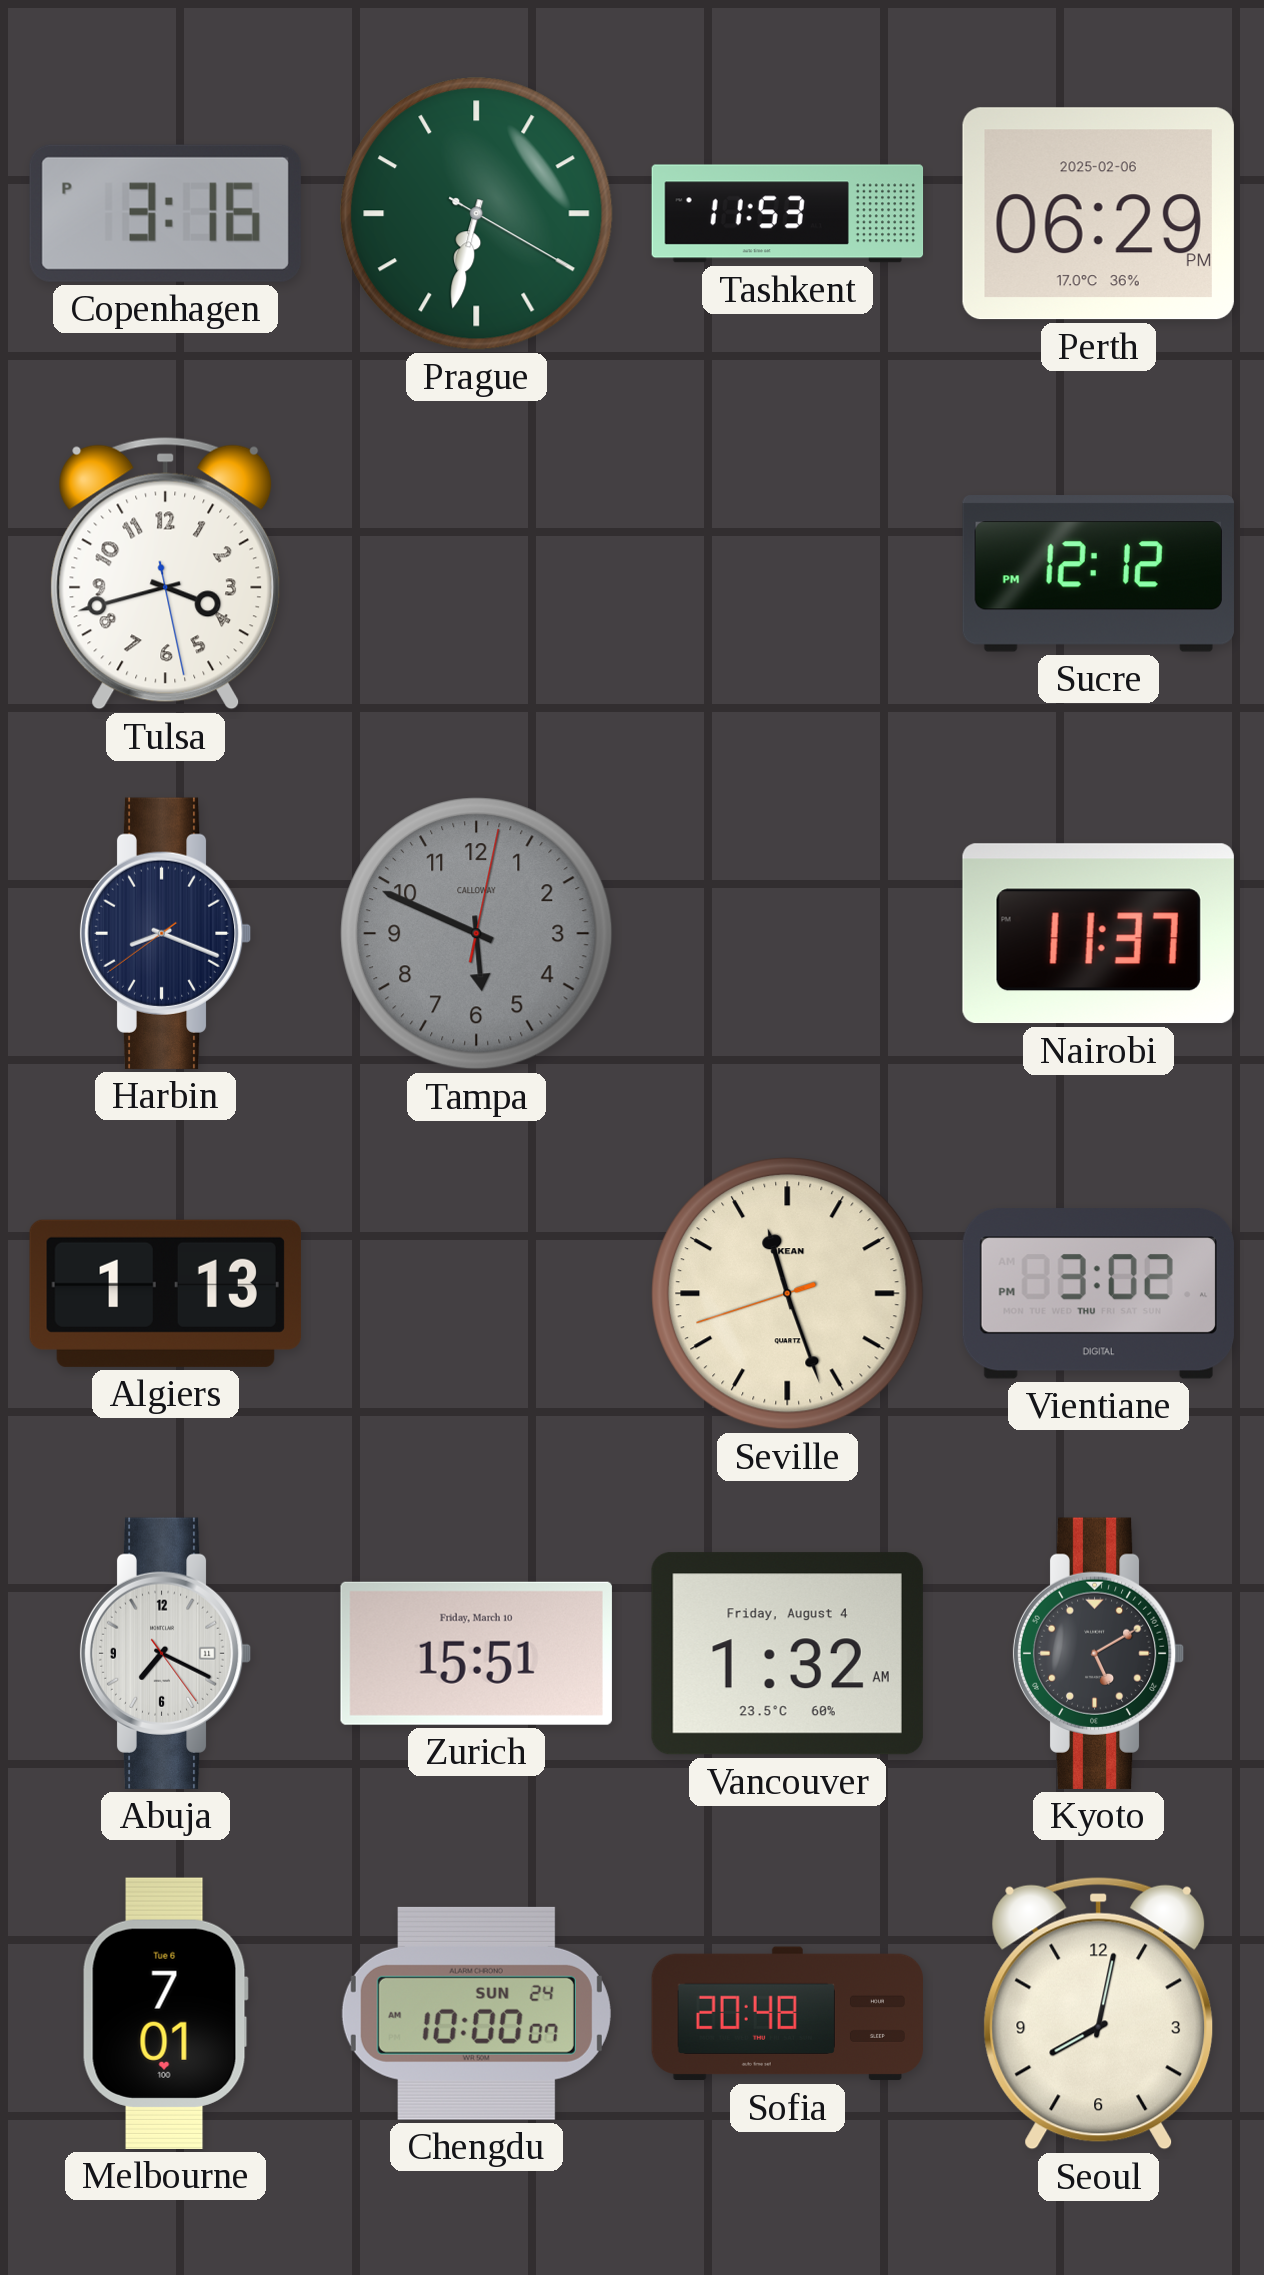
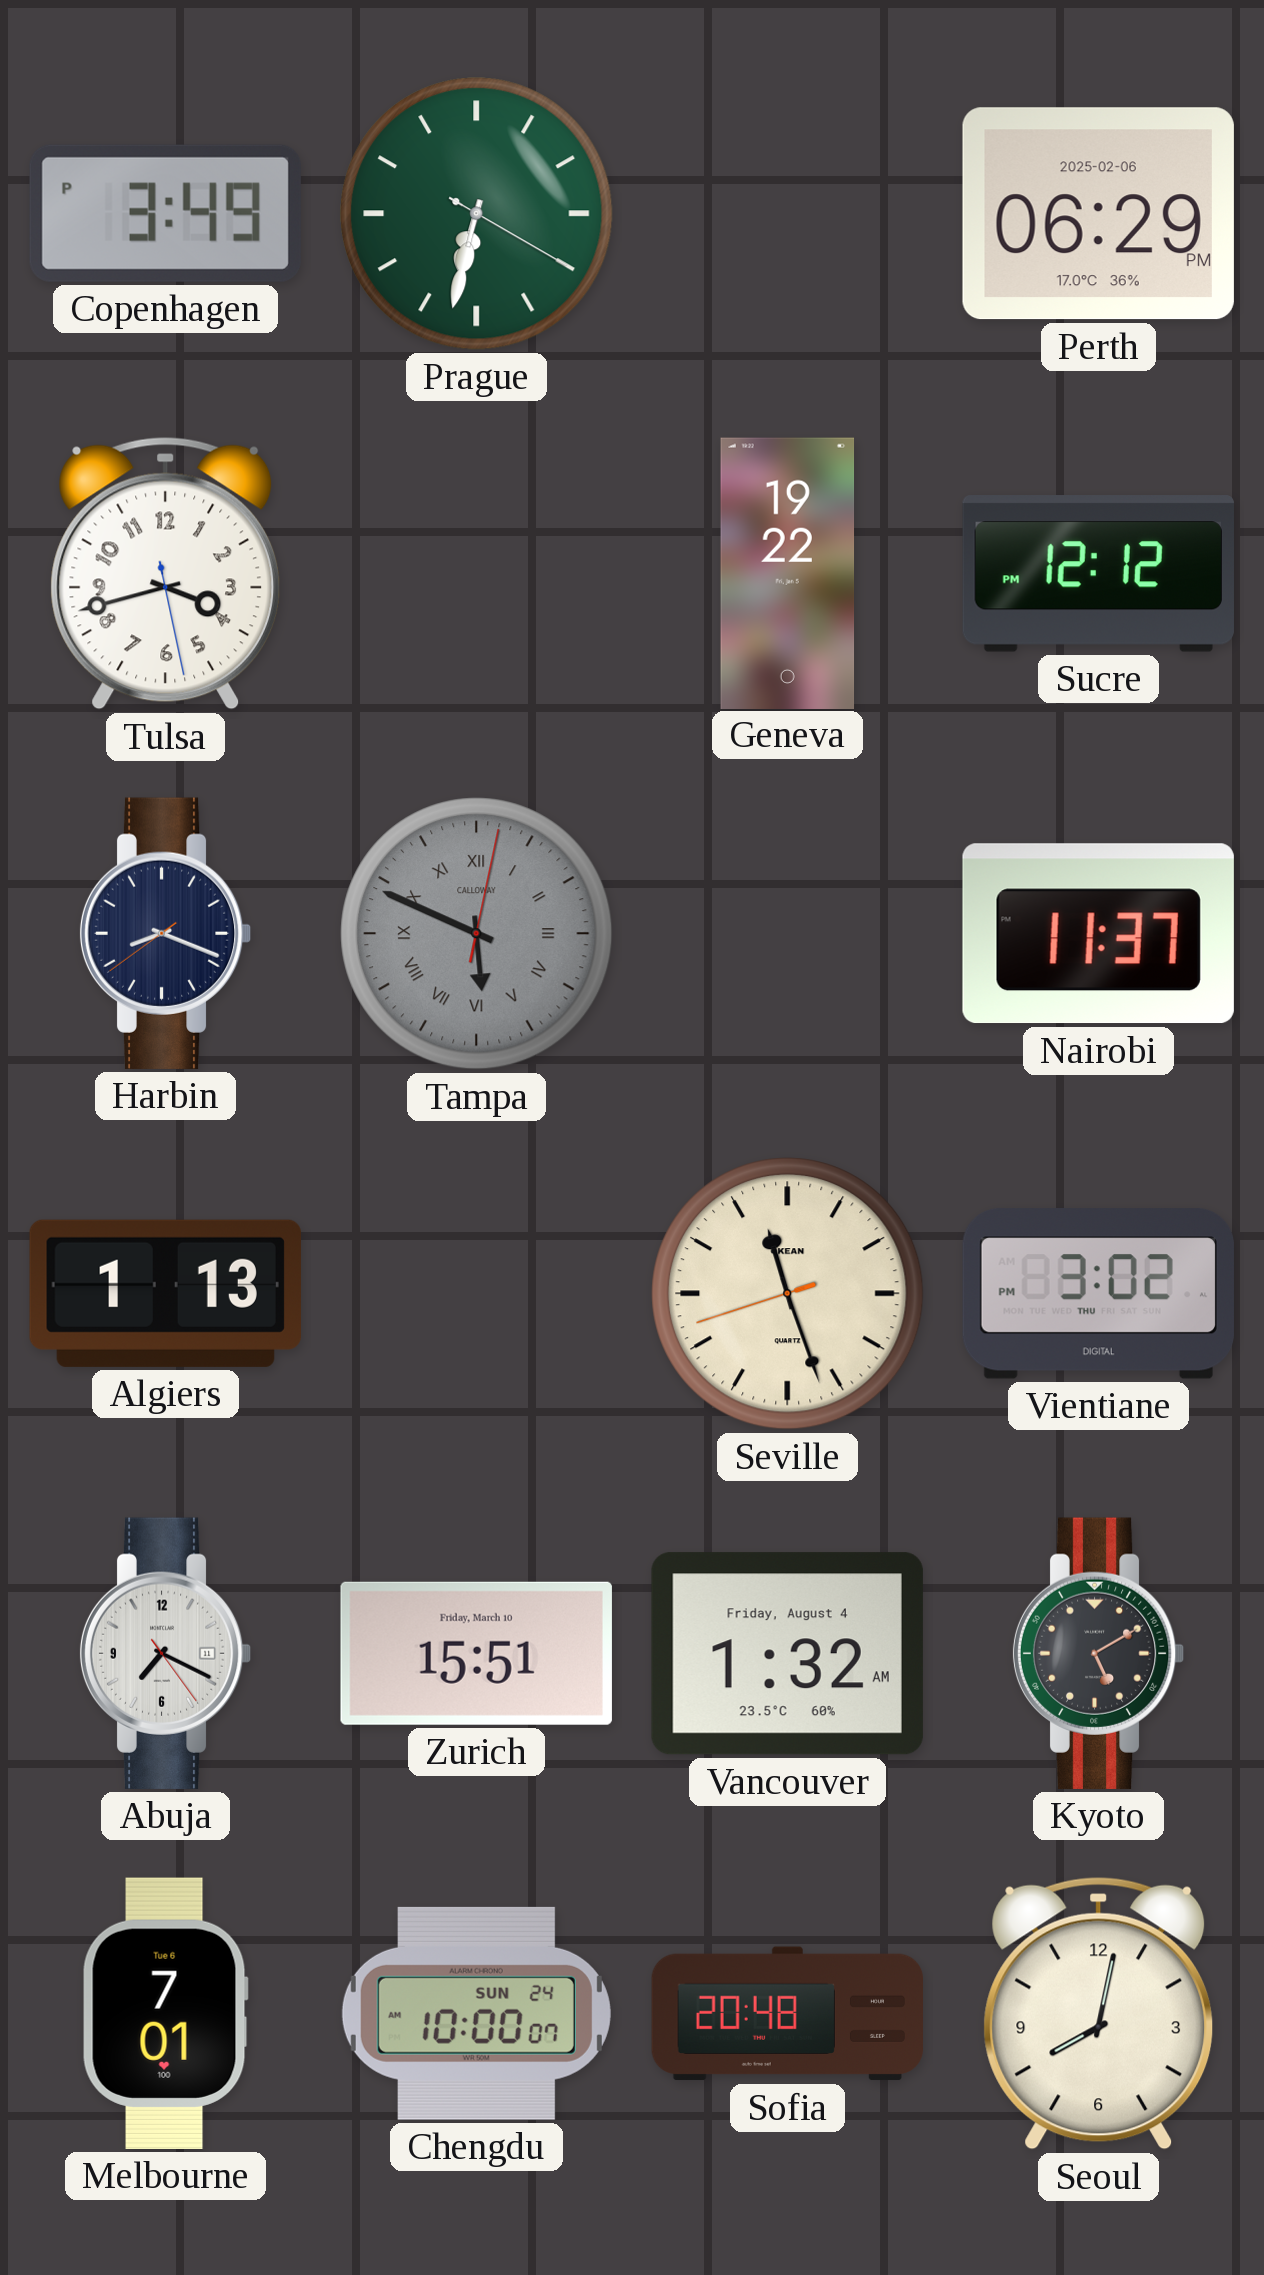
Copenhagen: 3:16 -> 3:49 (165, 213)
Tashkent: 11:53 -> none (788, 214)
Geneva: none -> 19:22 (788, 573)
Tampa numerals: Arabic -> Roman (477, 934)
